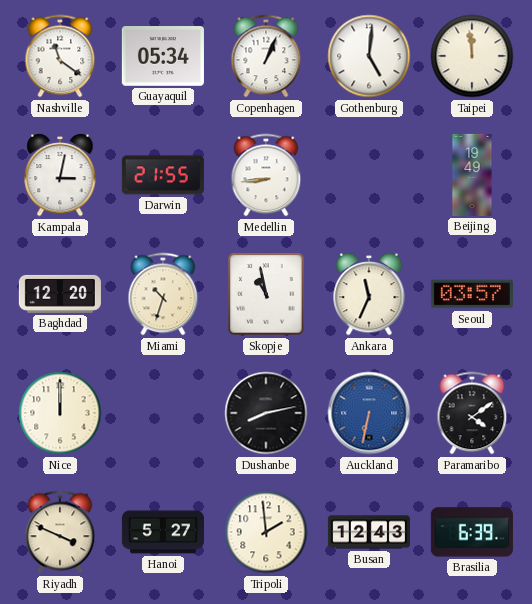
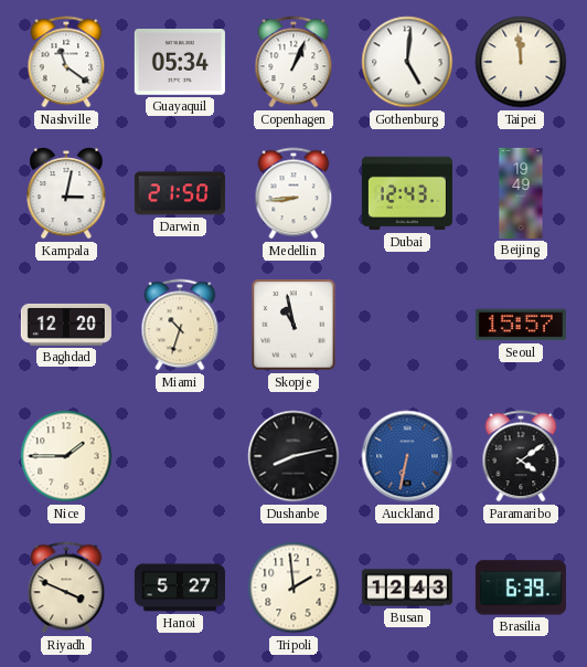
Darwin: 21:55 -> 21:50 (180, 193)
Dubai: none -> 12:43 (407, 193)
Ankara: 11:34 -> none (369, 294)
Seoul: 03:57 -> 15:57 (521, 325)
Nice: 12:00 -> 1:45 (66, 456)
